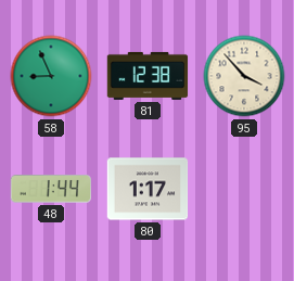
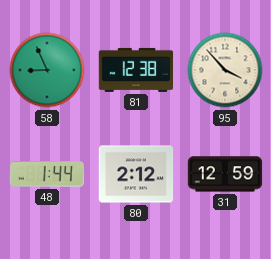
80: 1:17 -> 2:12 (136, 174)
31: none -> 12:59 (225, 174)
